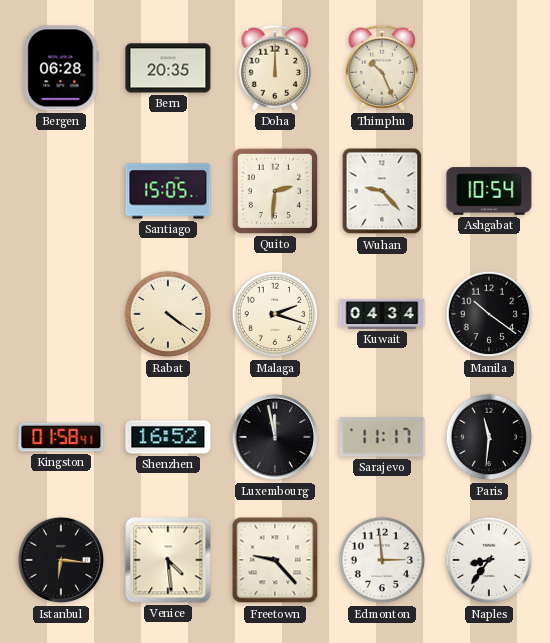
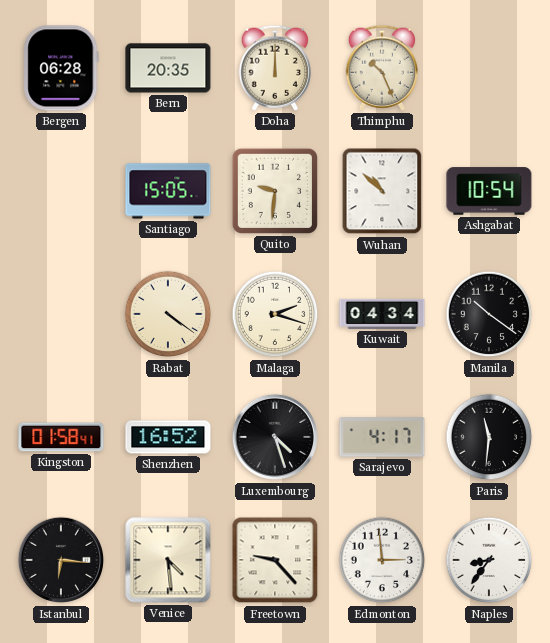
Quito: 2:31 -> 9:31 (275, 191)
Wuhan: 9:23 -> 10:52 (382, 191)
Luxembourg: 11:58 -> 4:27 (275, 437)
Sarajevo: 11:17 -> 4:17 (382, 437)
